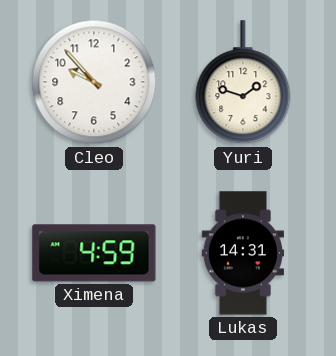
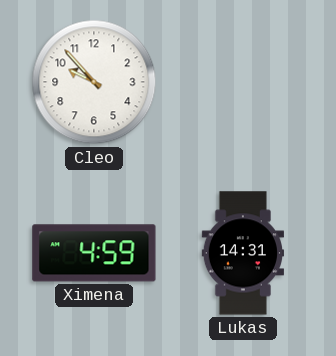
Yuri: 1:48 -> none (243, 83)
